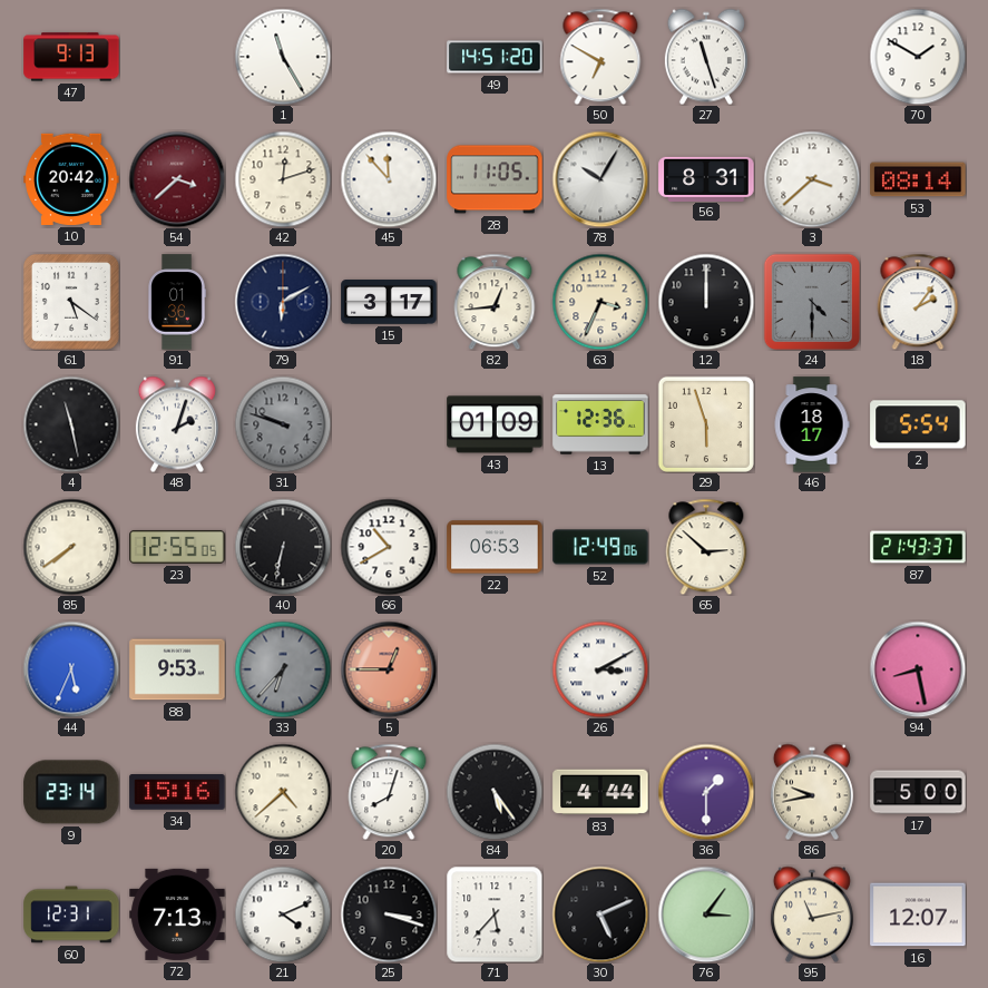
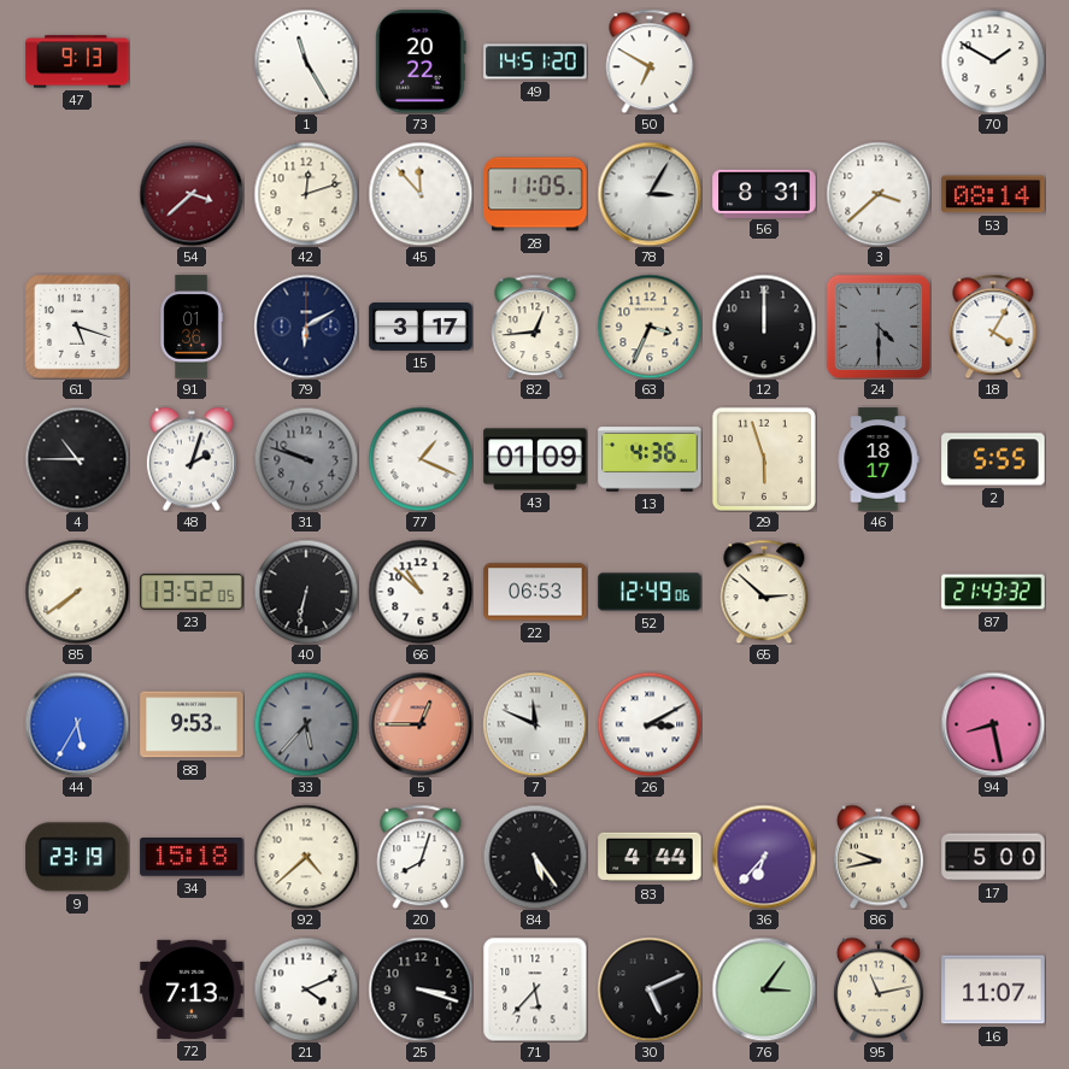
73: none -> 20:22 (422, 61)
27: 11:27 -> none (706, 57)
10: 20:42 -> none (71, 179)
78: 10:05 -> 3:05 (650, 194)
61: 5:21 -> 5:18 (77, 327)
18: 2:06 -> 4:05 (993, 327)
4: 11:28 -> 10:45 (77, 459)
77: none -> 1:19 (421, 459)
13: 12:36 -> 4:36 (650, 459)
2: 5:54 -> 5:55 (993, 459)
23: 12:55 -> 13:52 (192, 592)
66: 10:40 -> 10:52 (421, 592)
87: 21:43:37 -> 21:43:32 (993, 592)
44: 5:34 -> 5:35 (77, 724)
33: 6:37 -> 5:37 (306, 724)
7: none -> 11:49 (535, 724)
9: 23:14 -> 23:19 (77, 857)
34: 15:16 -> 15:18 (192, 858)
36: 1:30 -> 6:37 (764, 857)
60: 12:31 -> none (71, 914)
16: 12:07 -> 11:07 (993, 989)
